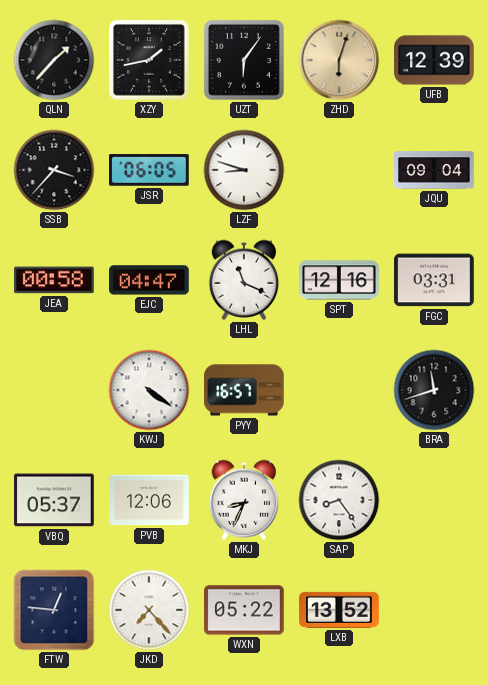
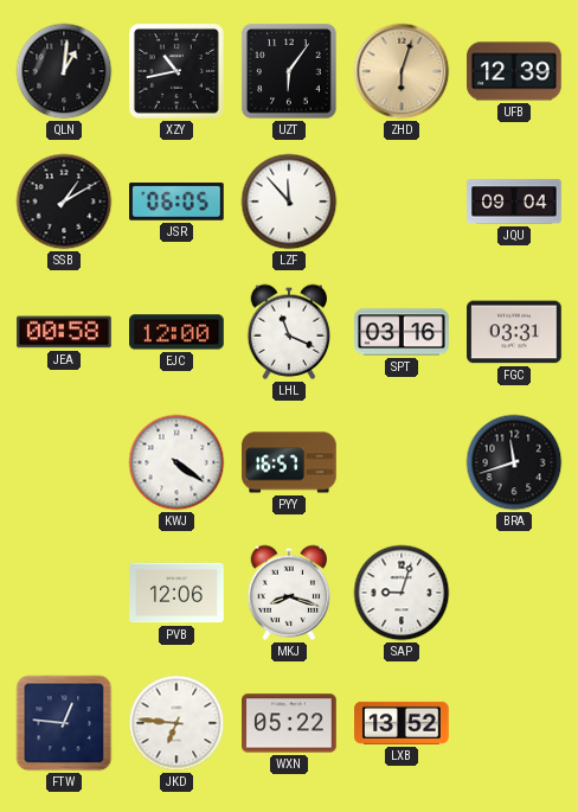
QLN: 1:37 -> 1:01 (64, 71)
XZY: 1:43 -> 10:43 (176, 71)
SSB: 3:37 -> 1:10 (64, 202)
LZF: 8:48 -> 11:53 (289, 202)
EJC: 04:47 -> 12:00 (176, 332)
SPT: 12:16 -> 03:16 (402, 332)
VBQ: 05:37 -> none (54, 500)
MKJ: 8:34 -> 8:18 (289, 593)
SAP: 8:24 -> 9:03 (402, 593)
JKD: 7:23 -> 6:46 (176, 723)
